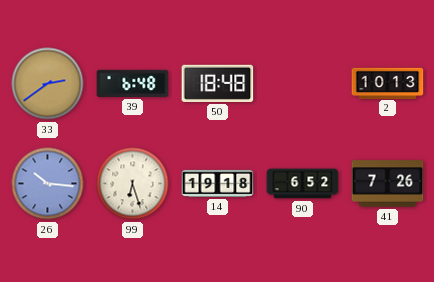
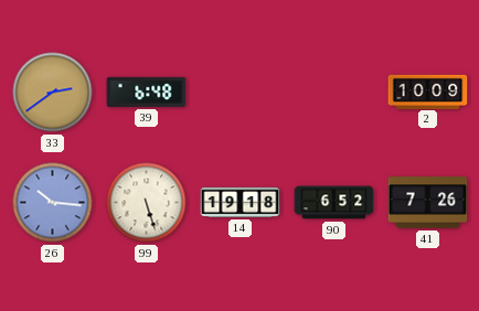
50: 18:48 -> none (218, 83)
2: 10:13 -> 10:09 (428, 92)
99: 6:27 -> 5:27 (147, 203)
